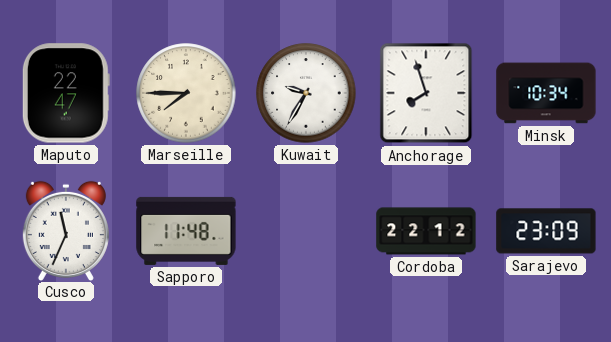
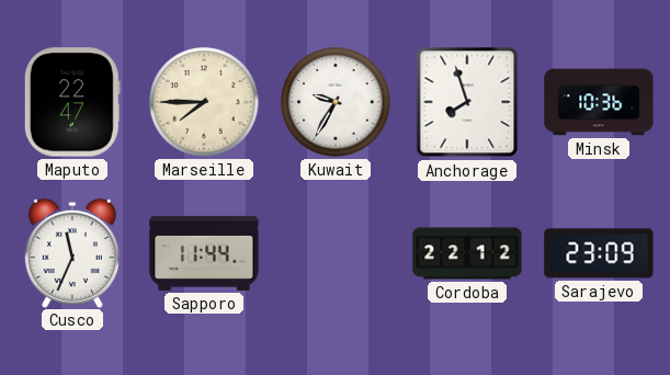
Minsk: 10:34 -> 10:36 (599, 102)
Sapporo: 11:48 -> 11:44 (204, 253)
